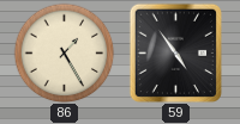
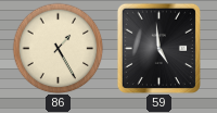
59: 4:54 -> 4:59 (158, 48)
